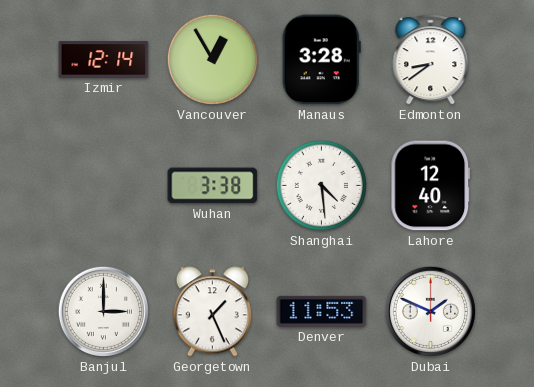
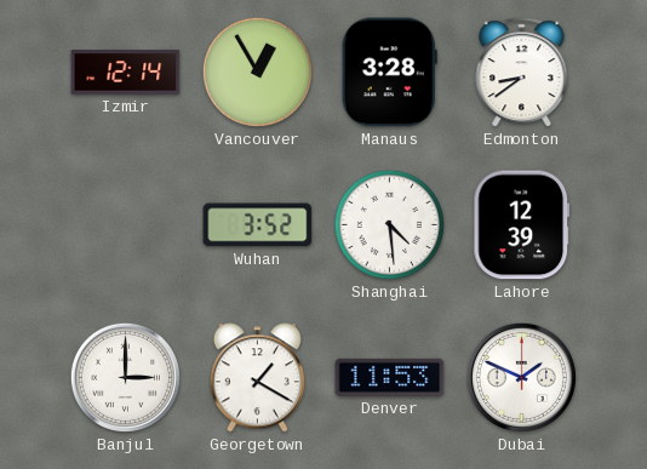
Wuhan: 3:38 -> 3:52 (258, 225)
Lahore: 12:40 -> 12:39 (522, 225)
Georgetown: 1:26 -> 1:20 (257, 378)
